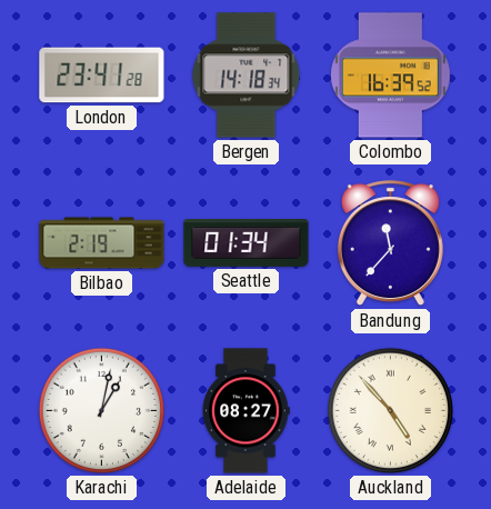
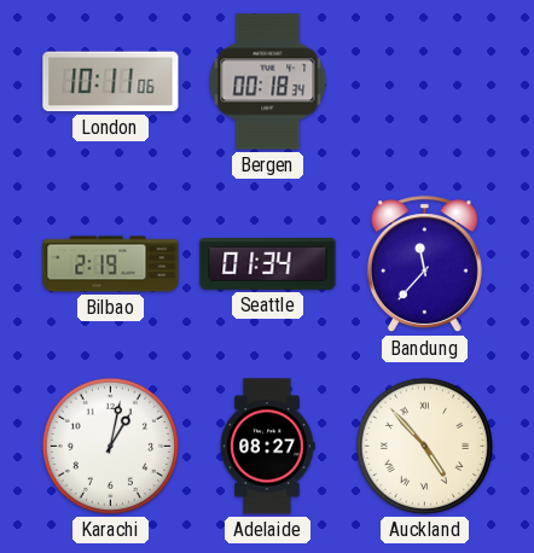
London: 23:41 -> 10:11 (111, 82)
Bergen: 14:18 -> 00:18 (268, 82)
Colombo: 16:39 -> none (391, 76)
